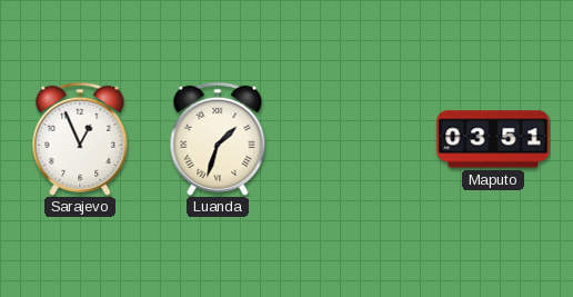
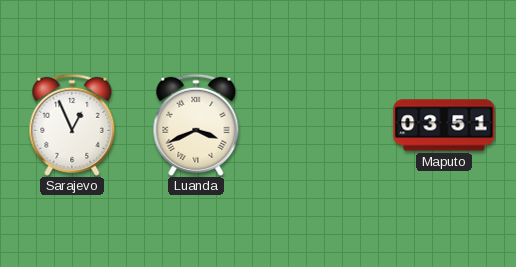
Luanda: 1:33 -> 3:41 (196, 125)
